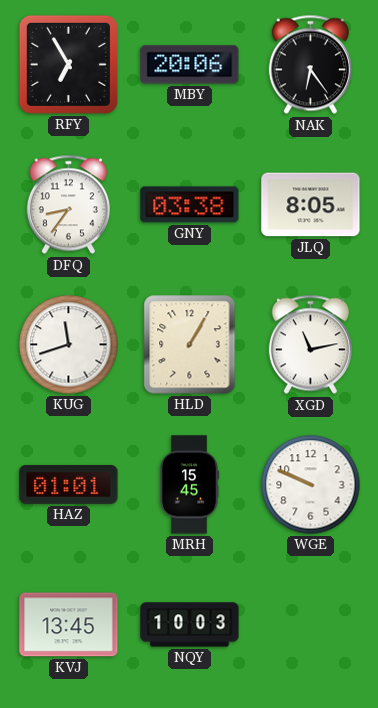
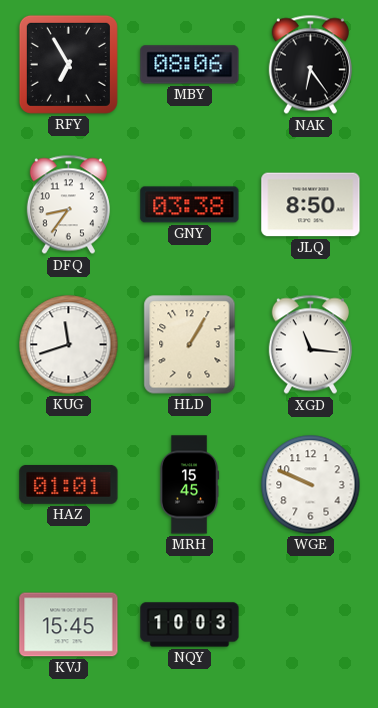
MBY: 20:06 -> 08:06 (190, 65)
JLQ: 8:05 -> 8:50 (311, 205)
XGD: 11:13 -> 11:16 (310, 345)
KVJ: 13:45 -> 15:45 (69, 625)
